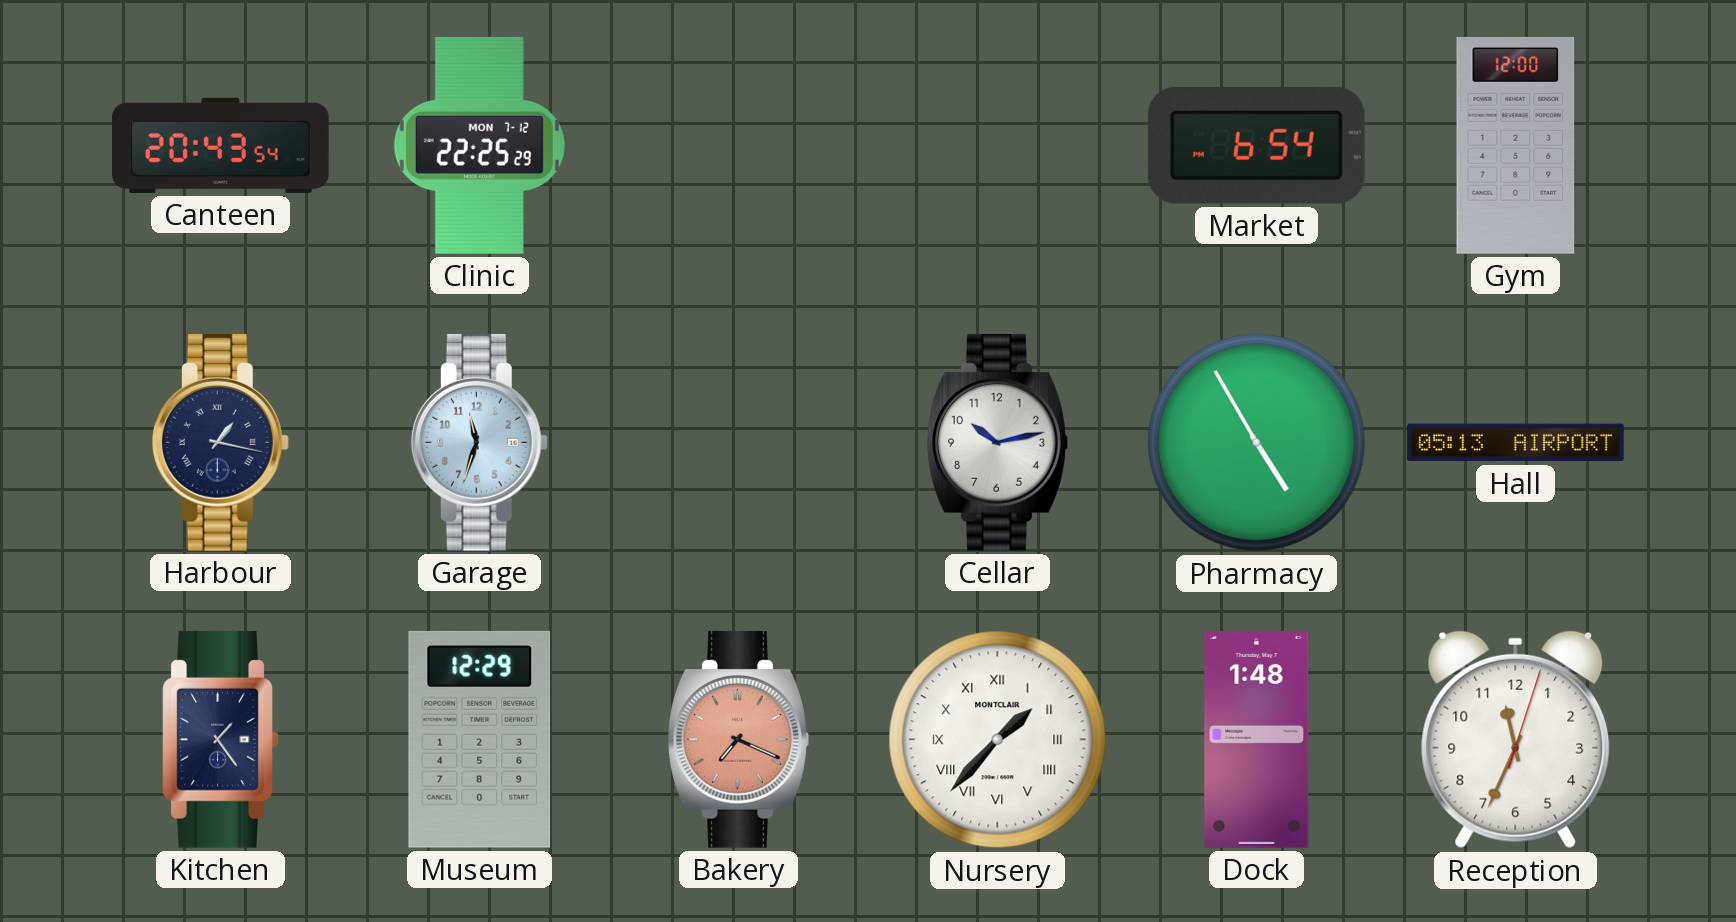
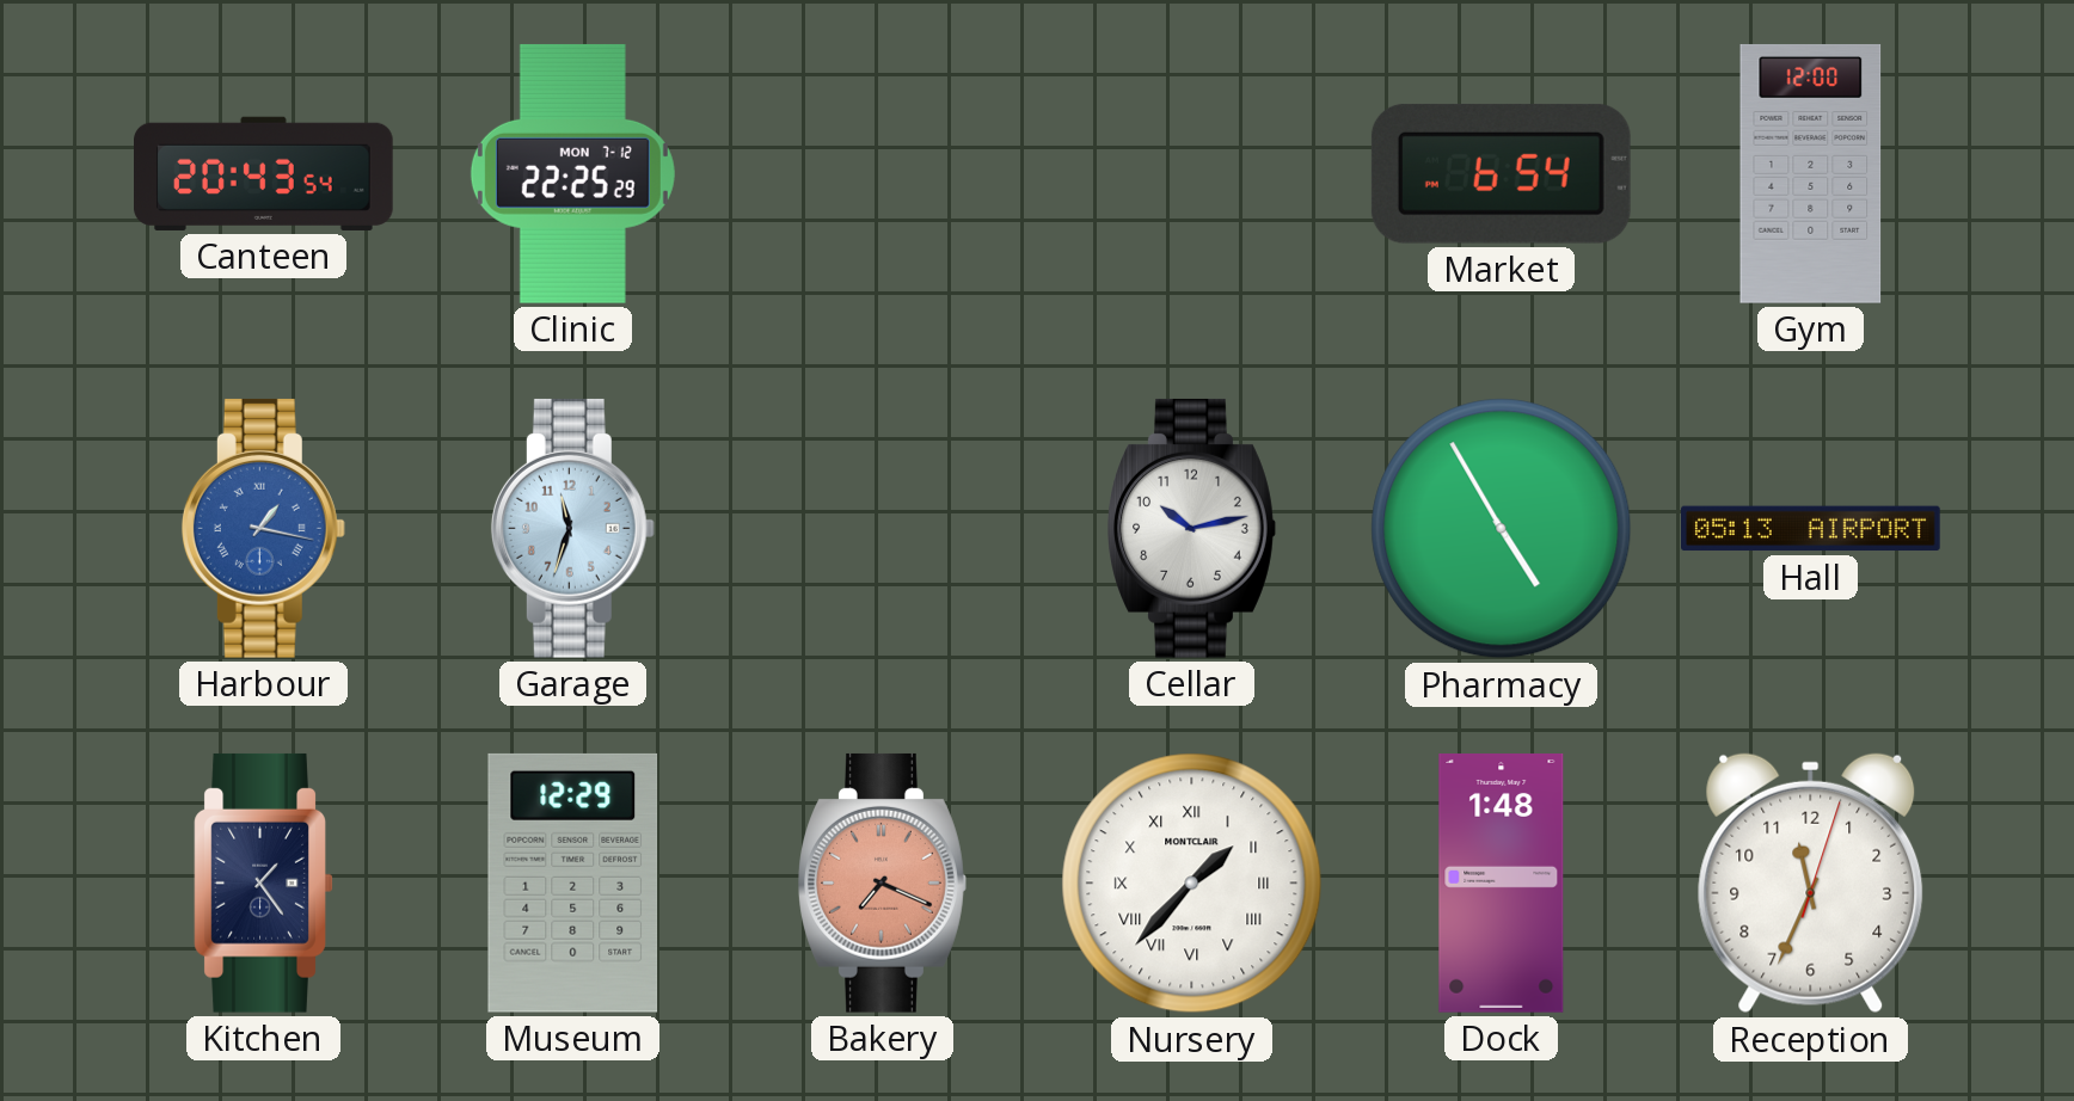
Harbour dial: navy -> blue (263, 528)
